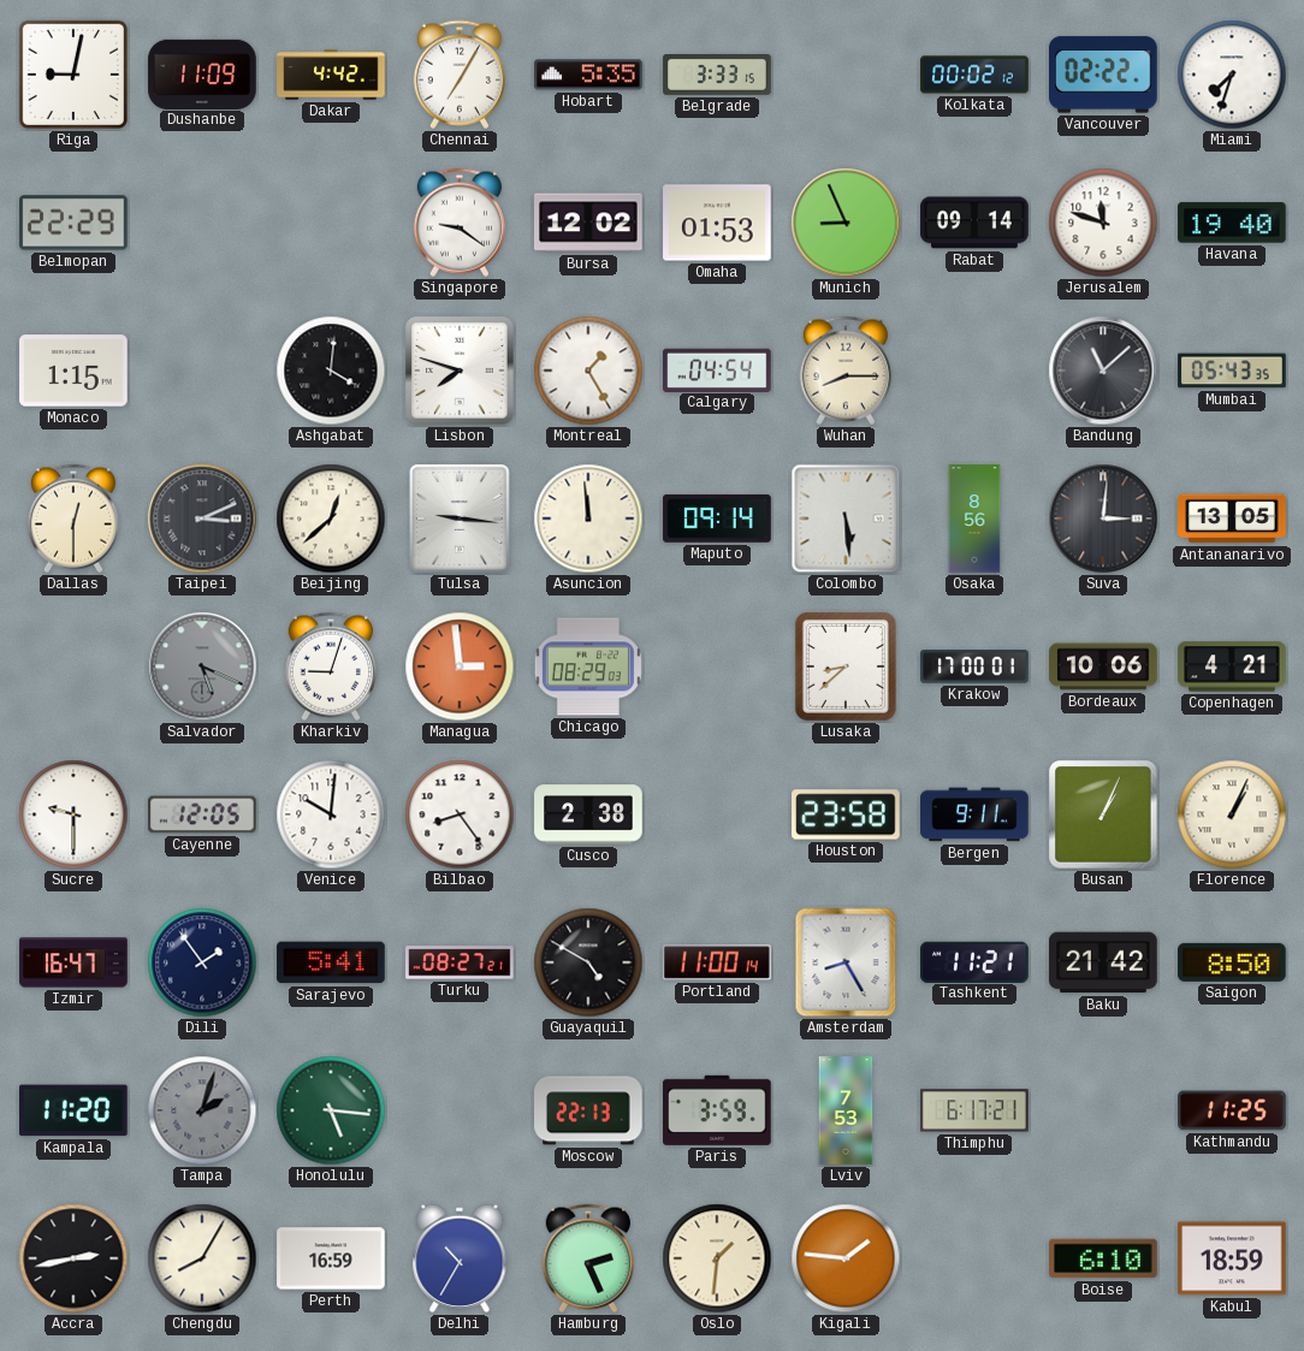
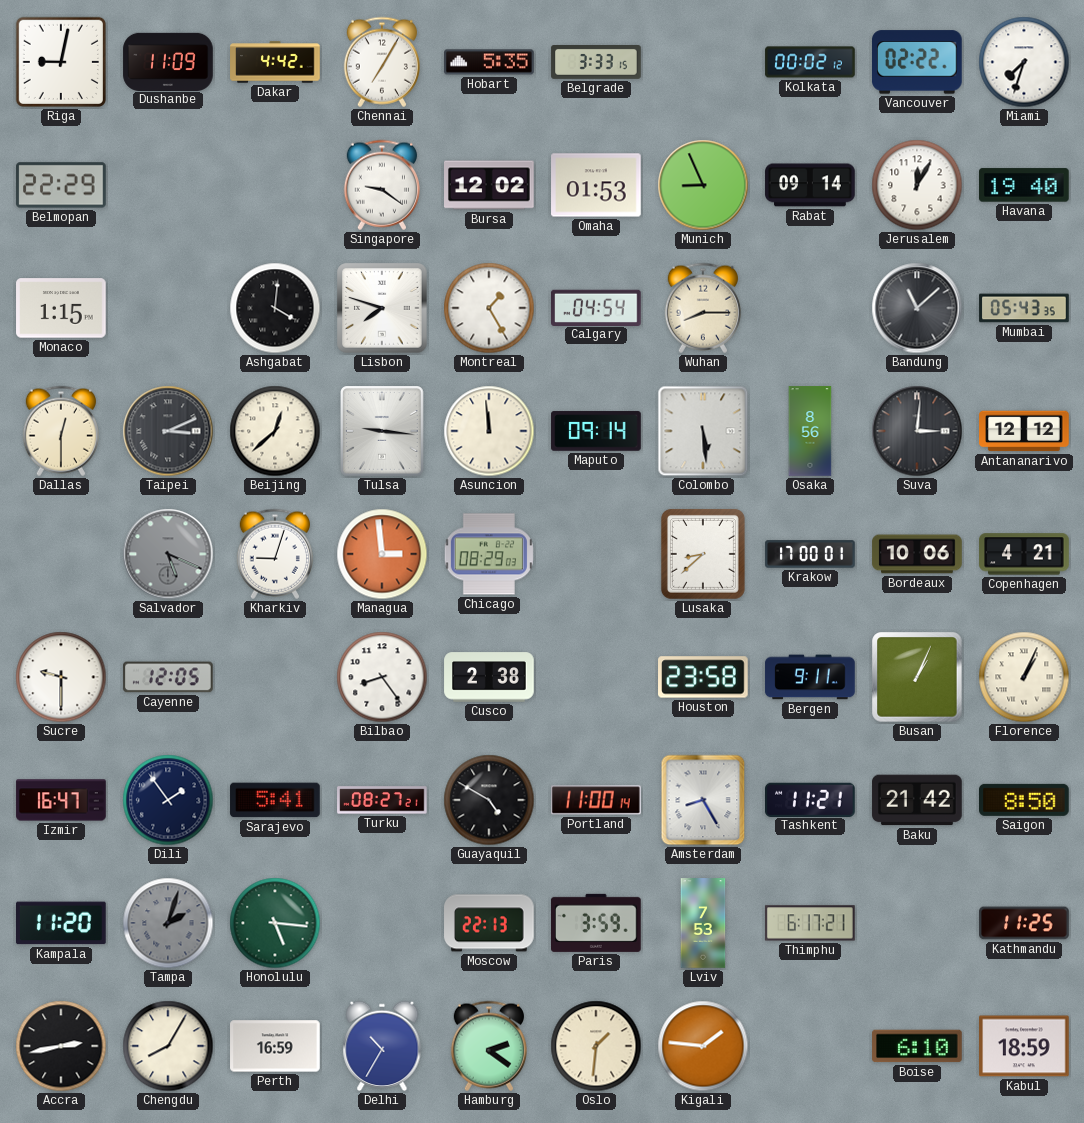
Jerusalem: 11:48 -> 12:05 (917, 185)
Antananarivo: 13:05 -> 12:12 (1024, 431)
Venice: 10:01 -> none (331, 814)
Hamburg: 2:26 -> 2:21 (489, 1046)
